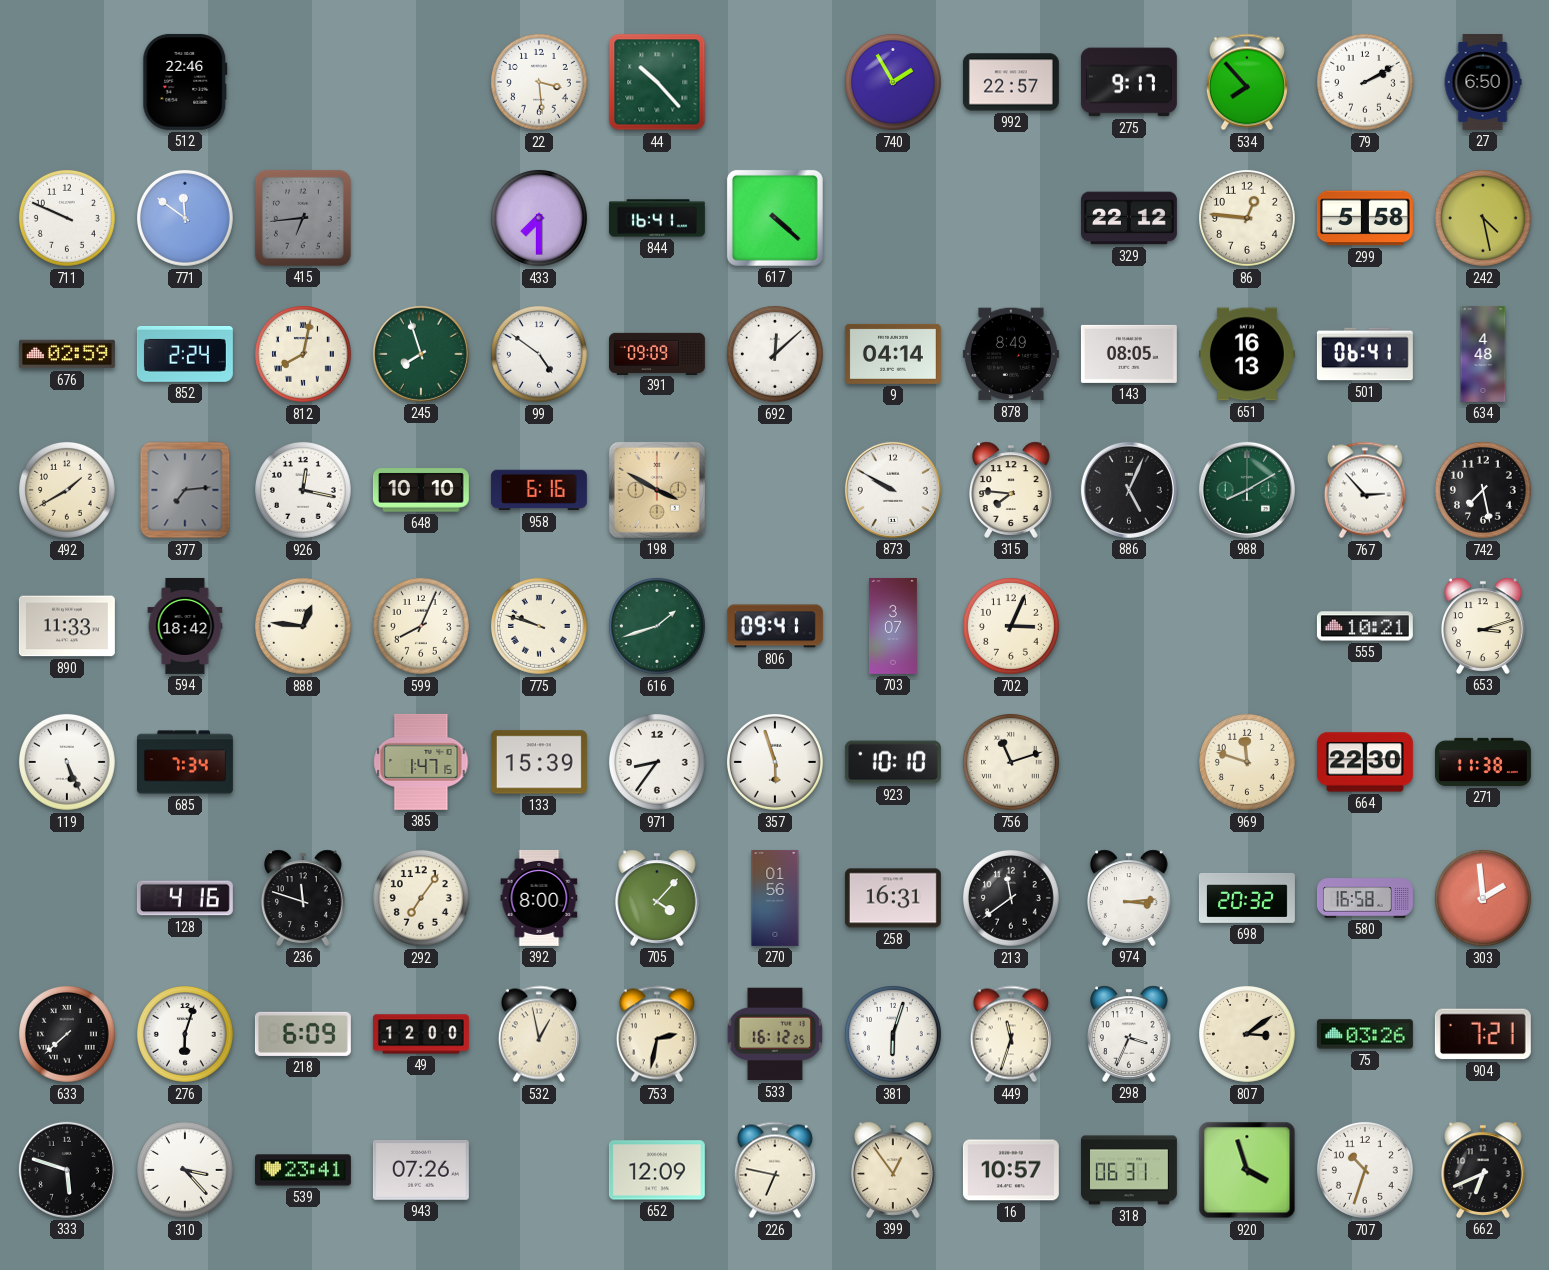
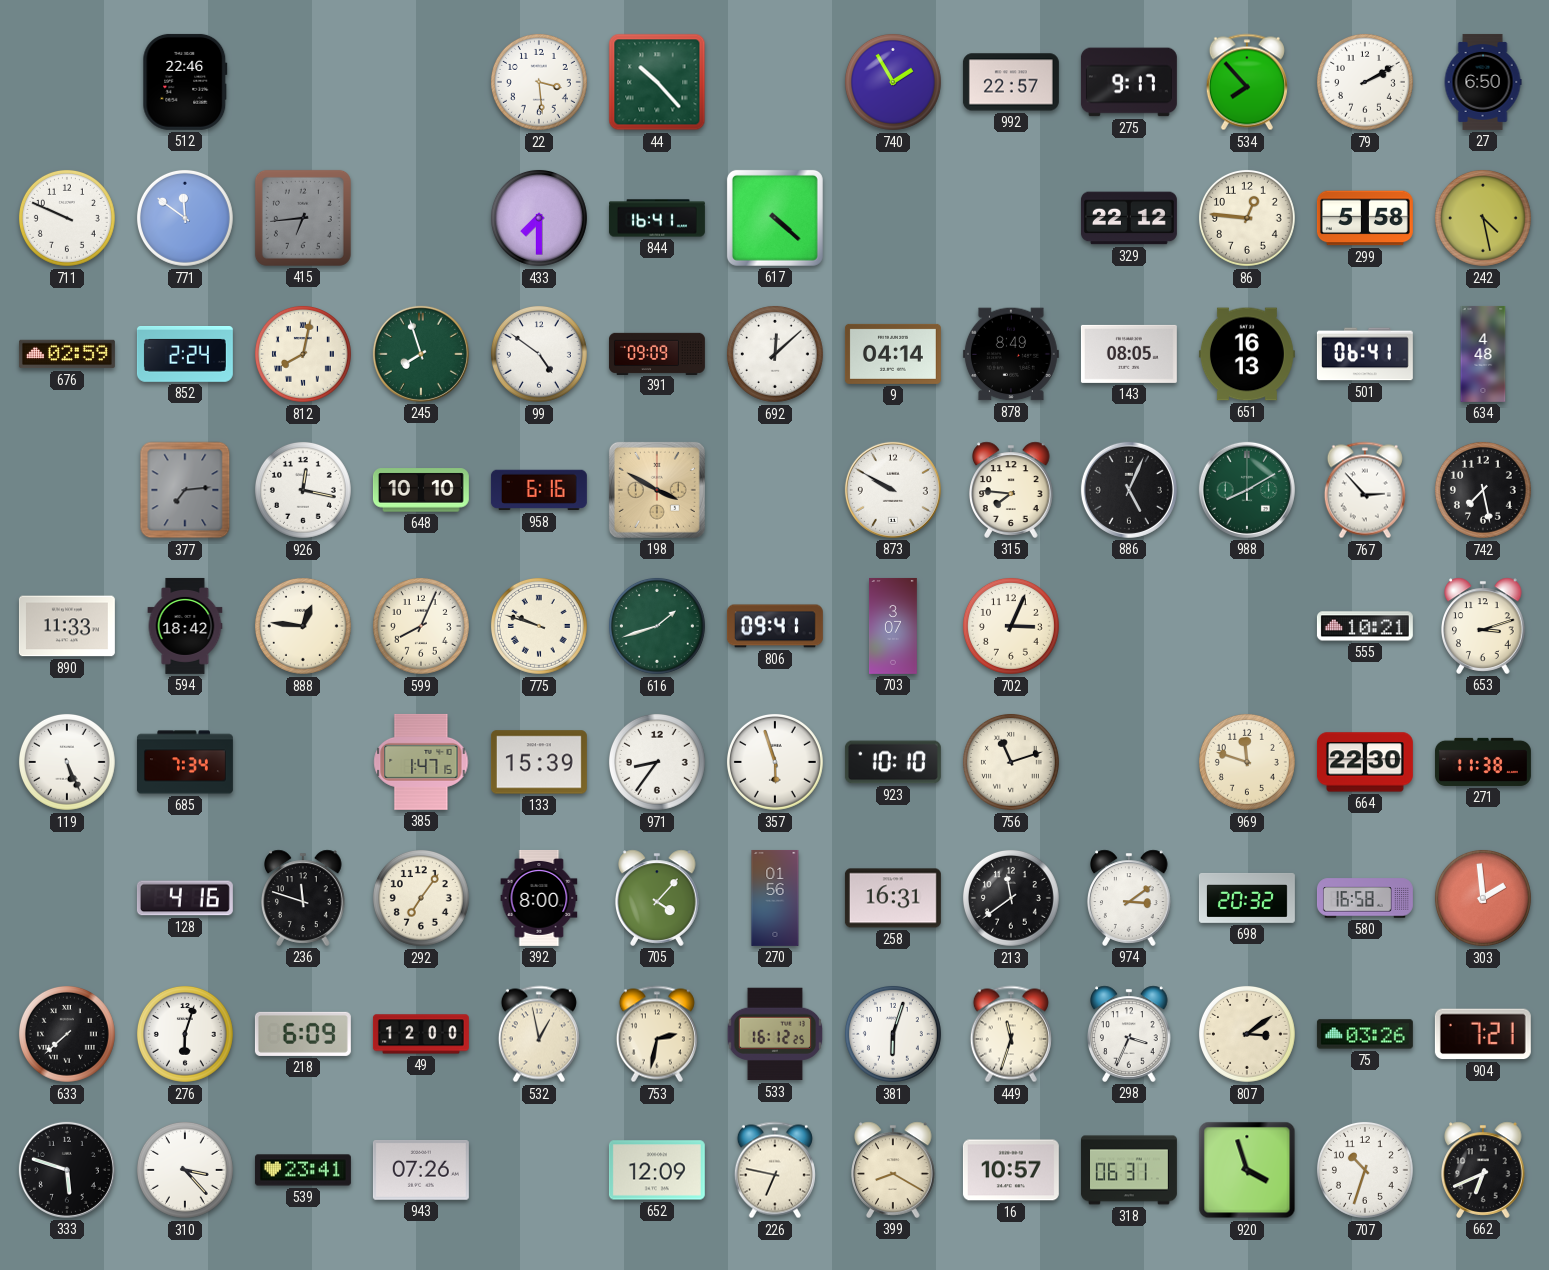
492: 1:40 -> none (67, 490)
974: 3:14 -> 3:09 (1129, 898)
399: 12:54 -> 8:20 (893, 1170)
